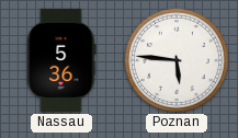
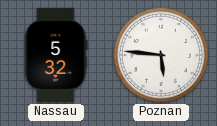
Nassau: 5:36 -> 5:32 (56, 55)
